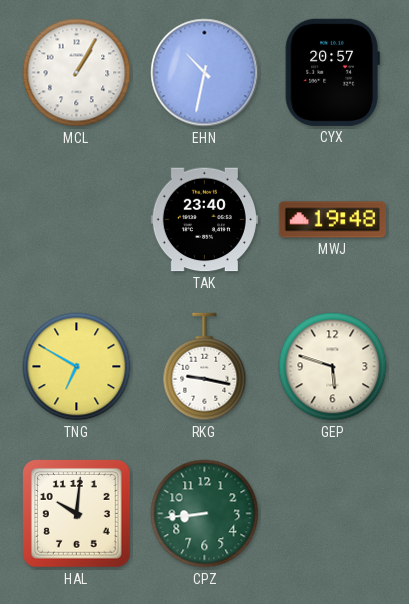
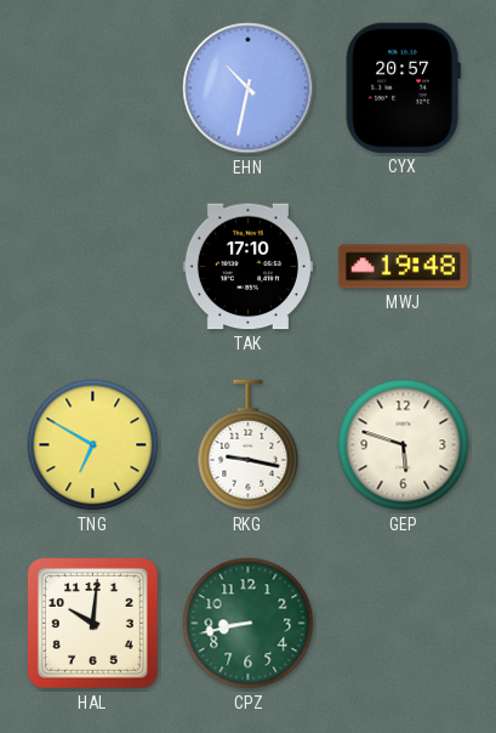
MCL: 1:05 -> none (77, 73)
TAK: 23:40 -> 17:10 (247, 267)
CPZ: 8:44 -> 8:43 (249, 624)
